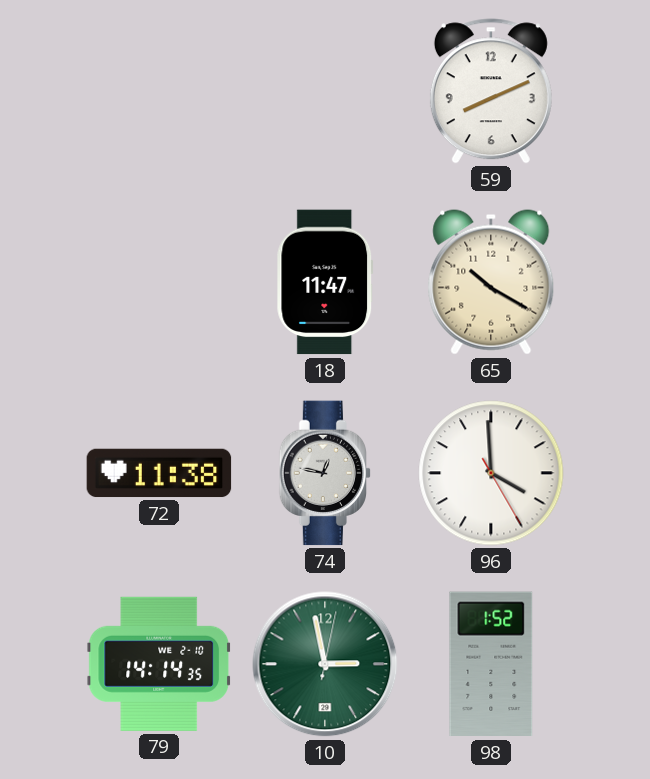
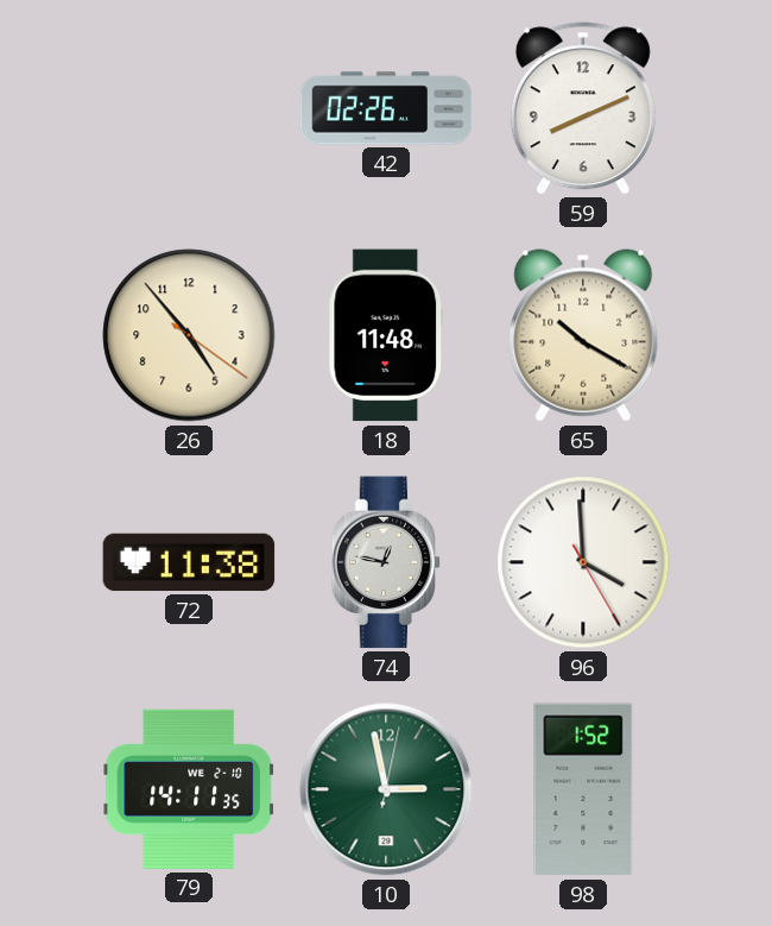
42: none -> 02:26 (386, 108)
26: none -> 4:53 (189, 335)
18: 11:47 -> 11:48 (386, 335)
79: 14:14 -> 14:11 (189, 789)
